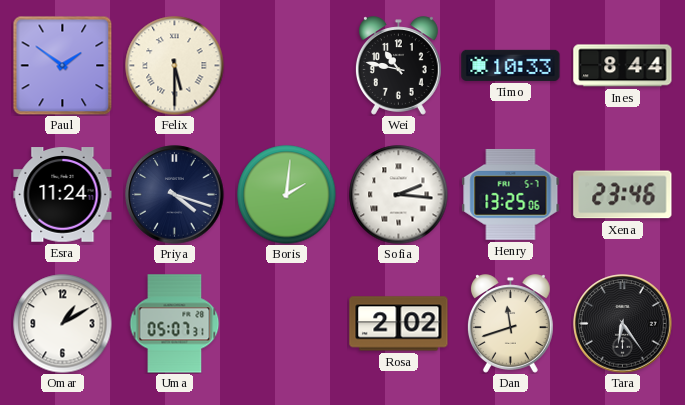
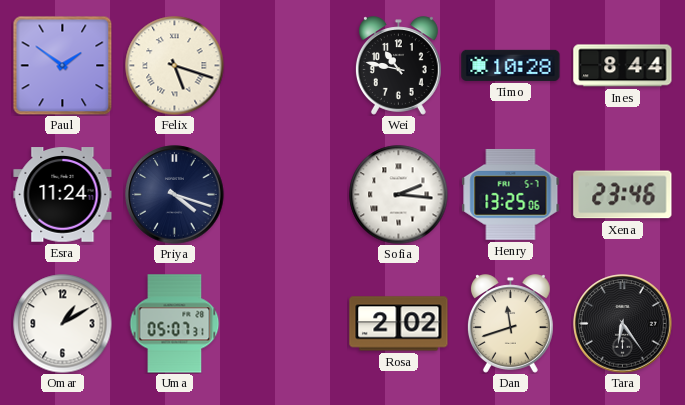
Felix: 5:30 -> 5:18 (175, 66)
Timo: 10:33 -> 10:28 (511, 65)
Boris: 2:01 -> none (287, 195)
